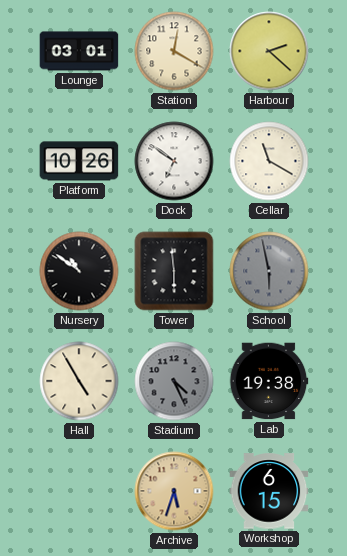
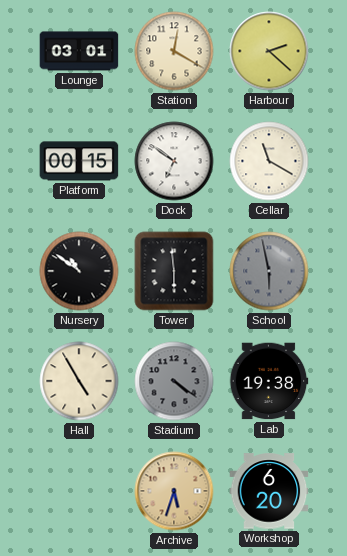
Platform: 10:26 -> 00:15 (79, 161)
Stadium: 4:26 -> 4:21 (174, 381)
Workshop: 6:15 -> 6:20 (269, 491)
